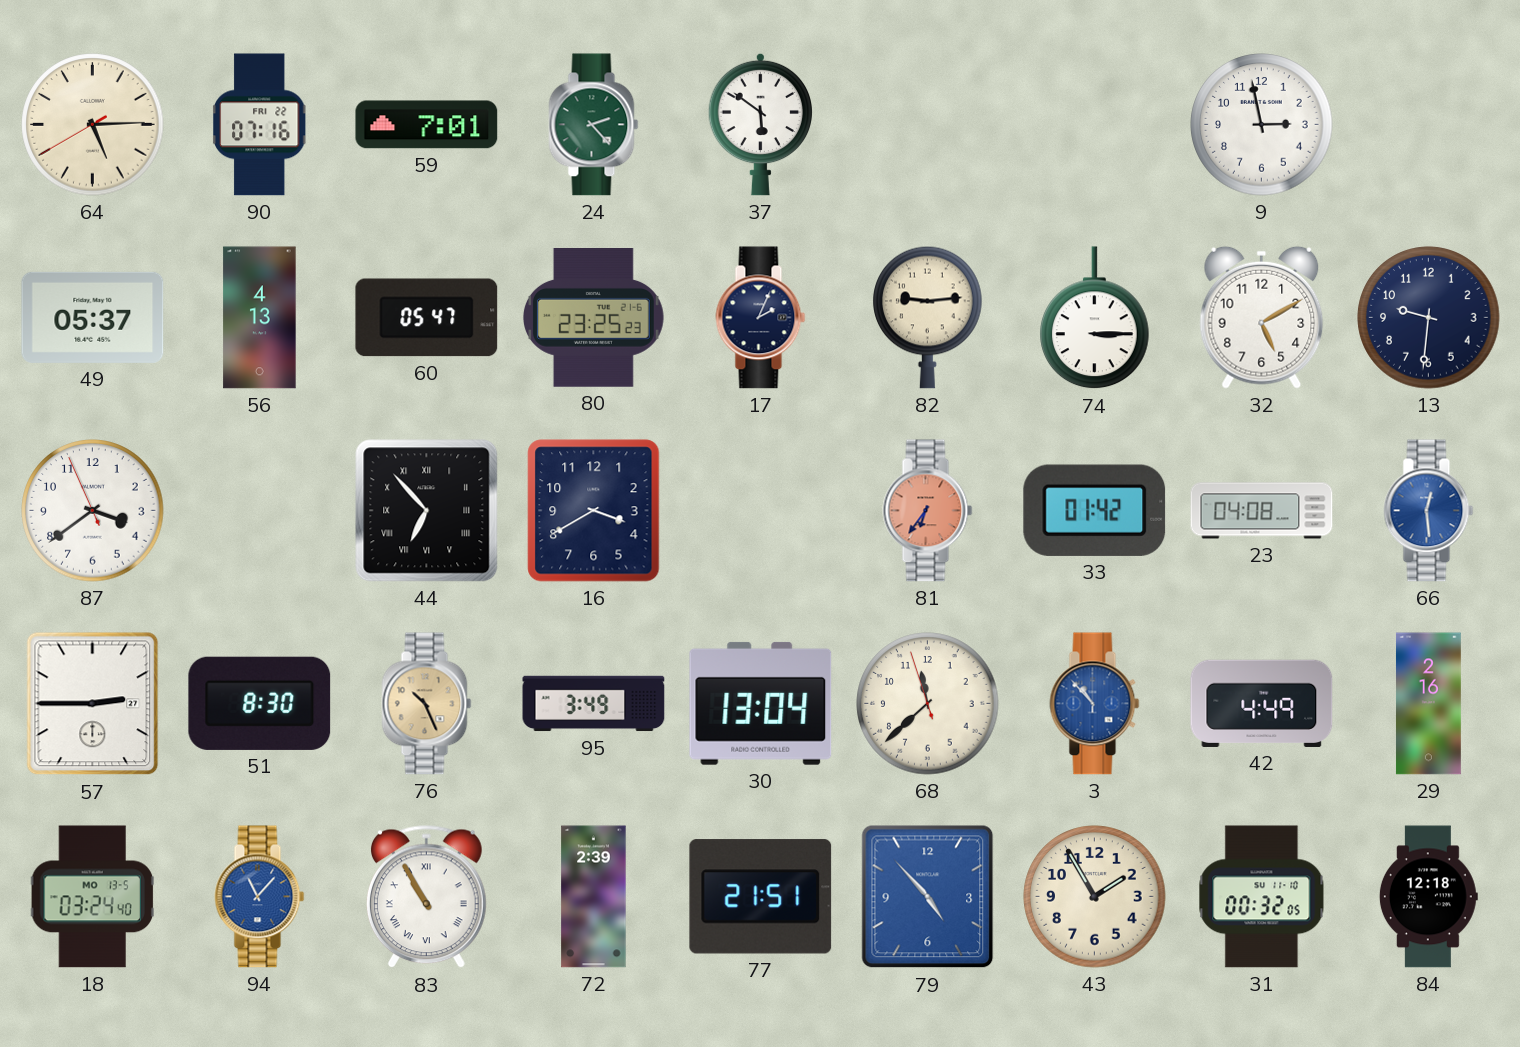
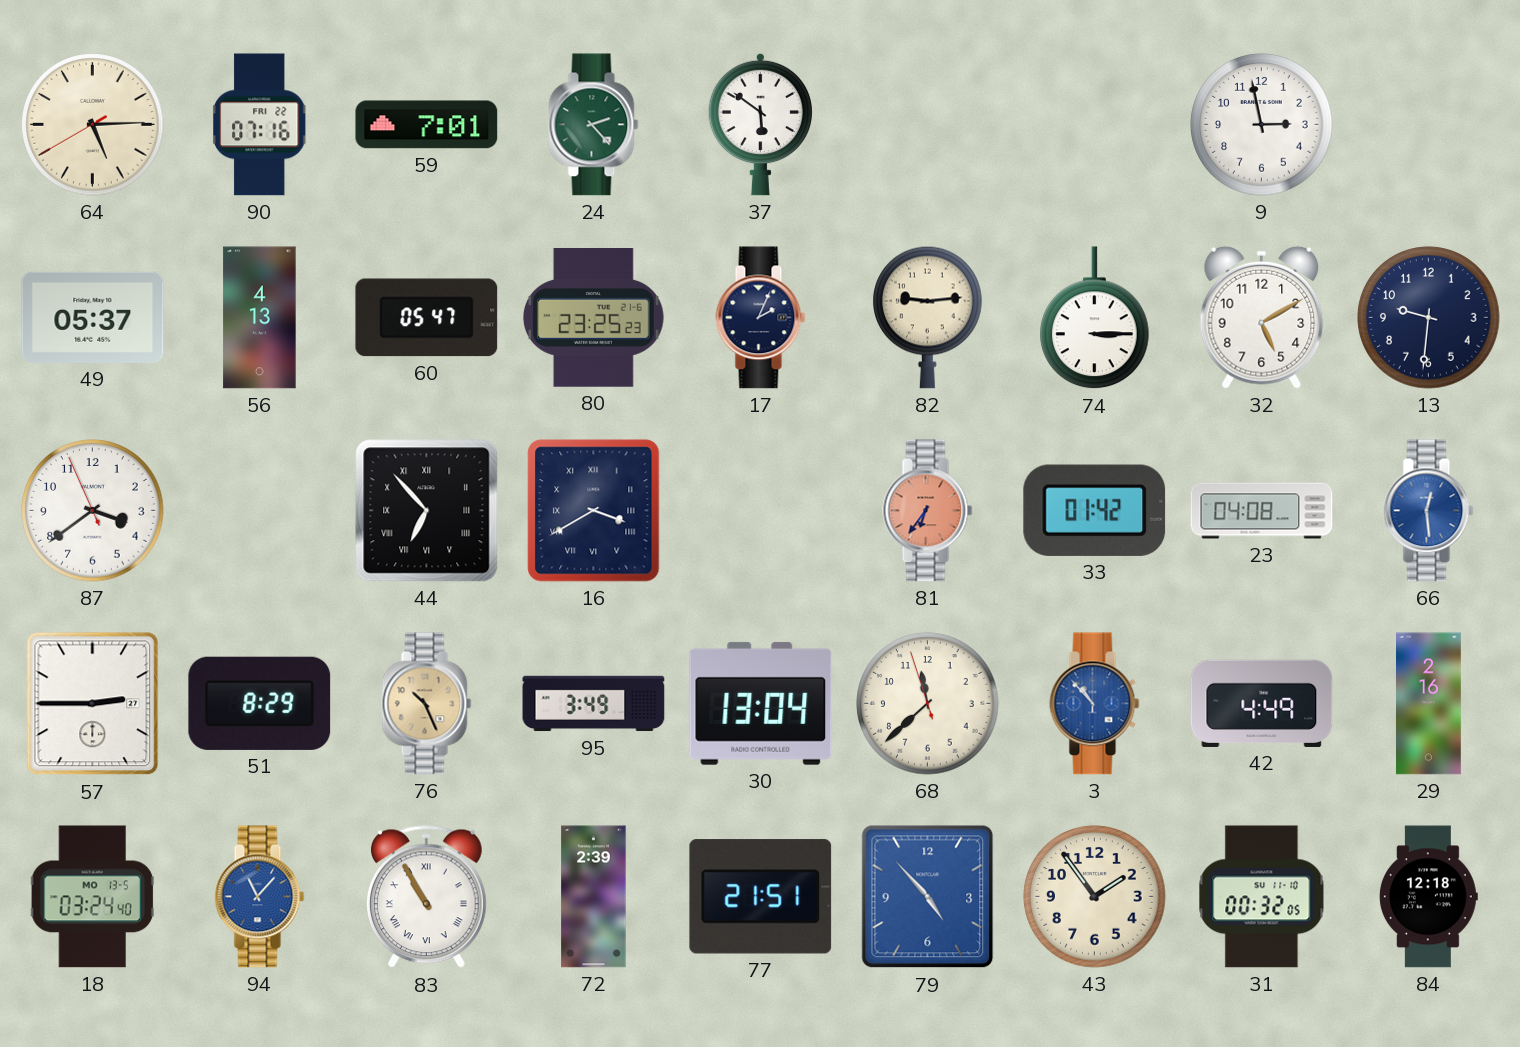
16 numerals: Arabic -> Roman (594, 511)
51: 8:30 -> 8:29 (260, 703)
43: 1:55 -> 1:54 (1095, 897)
